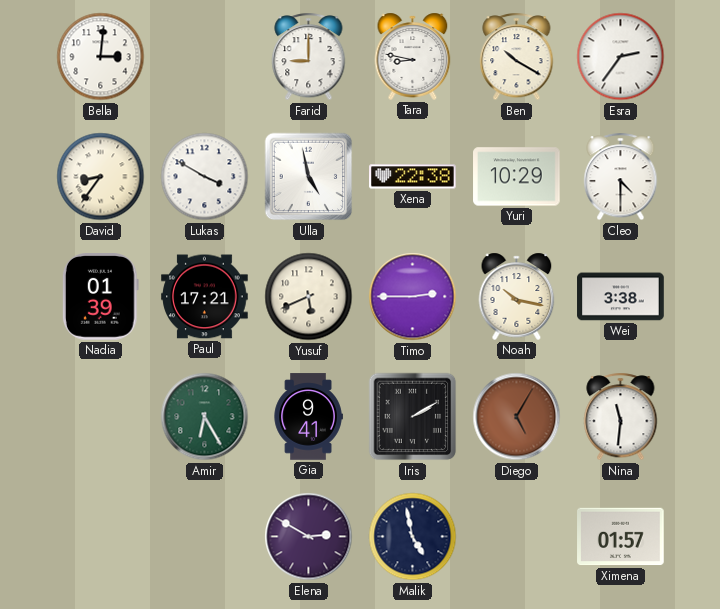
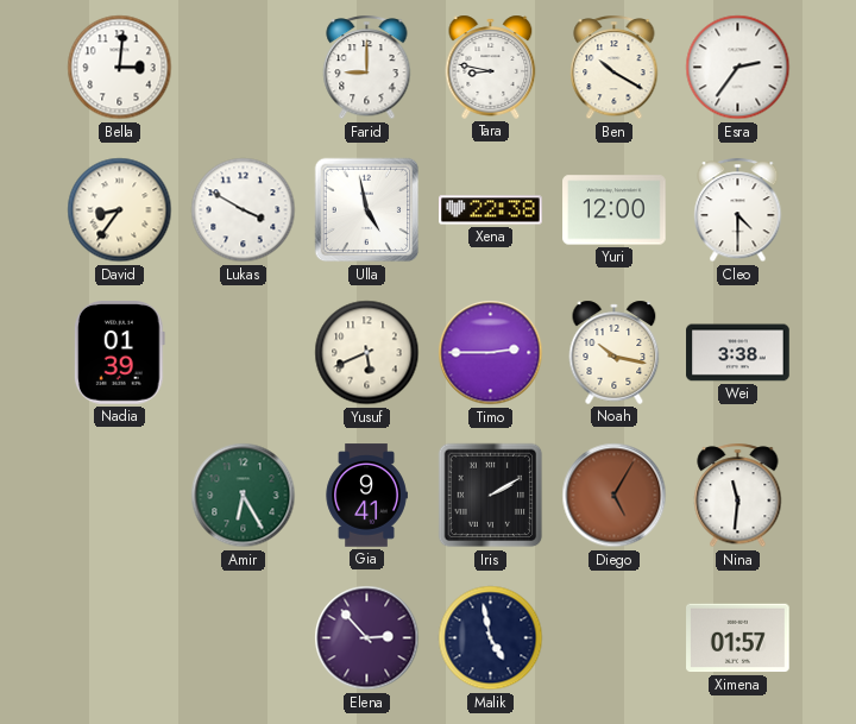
Yuri: 10:29 -> 12:00 (615, 210)
Paul: 17:21 -> none (205, 297)
Elena: 2:50 -> 2:53 (367, 638)
